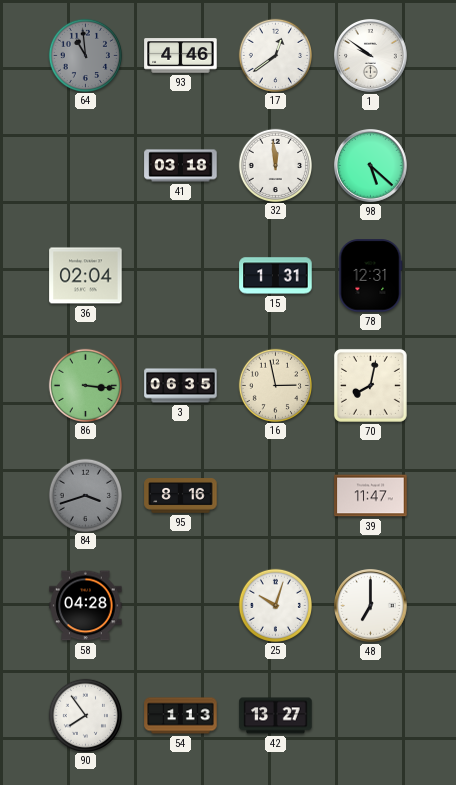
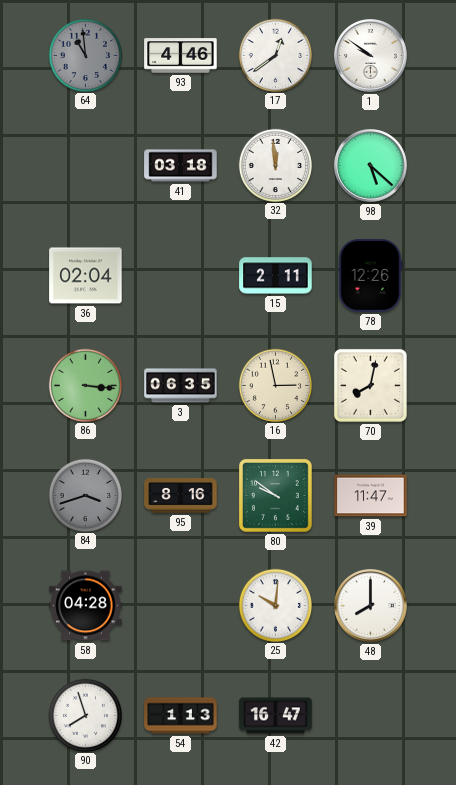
15: 1:31 -> 2:11 (276, 276)
78: 12:31 -> 12:26 (370, 276)
80: none -> 9:51 (275, 495)
25: 10:03 -> 10:01 (275, 605)
48: 7:00 -> 8:00 (371, 606)
90: 7:54 -> 7:57 (85, 715)
42: 13:27 -> 16:47 (276, 716)
